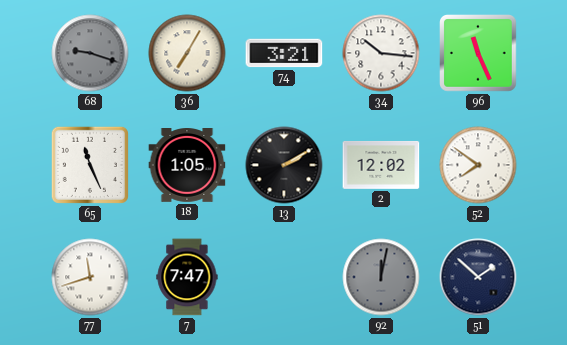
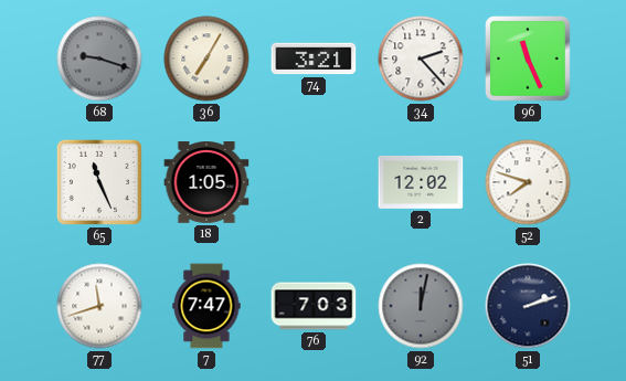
34: 10:16 -> 2:23 (421, 59)
13: 2:10 -> none (284, 165)
52: 7:51 -> 7:48 (528, 182)
76: none -> 7:03 (314, 306)
51: 1:52 -> 2:12 (528, 306)
